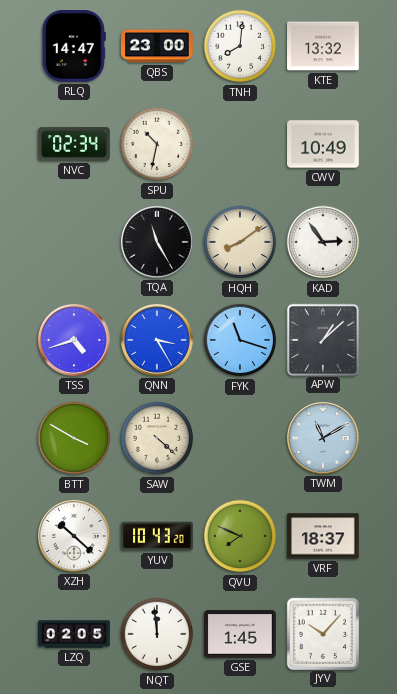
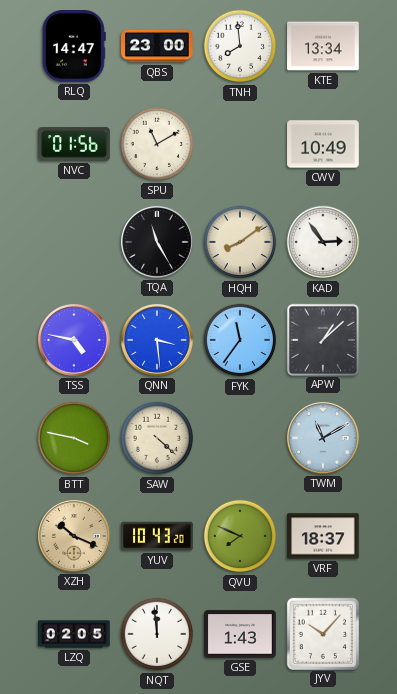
TNH: 8:01 -> 7:59 (240, 46)
KTE: 13:32 -> 13:34 (323, 46)
NVC: 02:34 -> 01:56 (75, 144)
SPU: 10:32 -> 11:10 (157, 144)
TSS: 4:42 -> 4:47 (74, 340)
QNN: 3:25 -> 3:29 (157, 340)
FYK: 11:18 -> 11:36 (240, 340)
BTT: 3:50 -> 3:47 (74, 438)
XZH: 10:22 -> 10:19 (74, 536)
XZH dial: white -> champagne (74, 536)
GSE: 1:45 -> 1:43 (240, 634)
